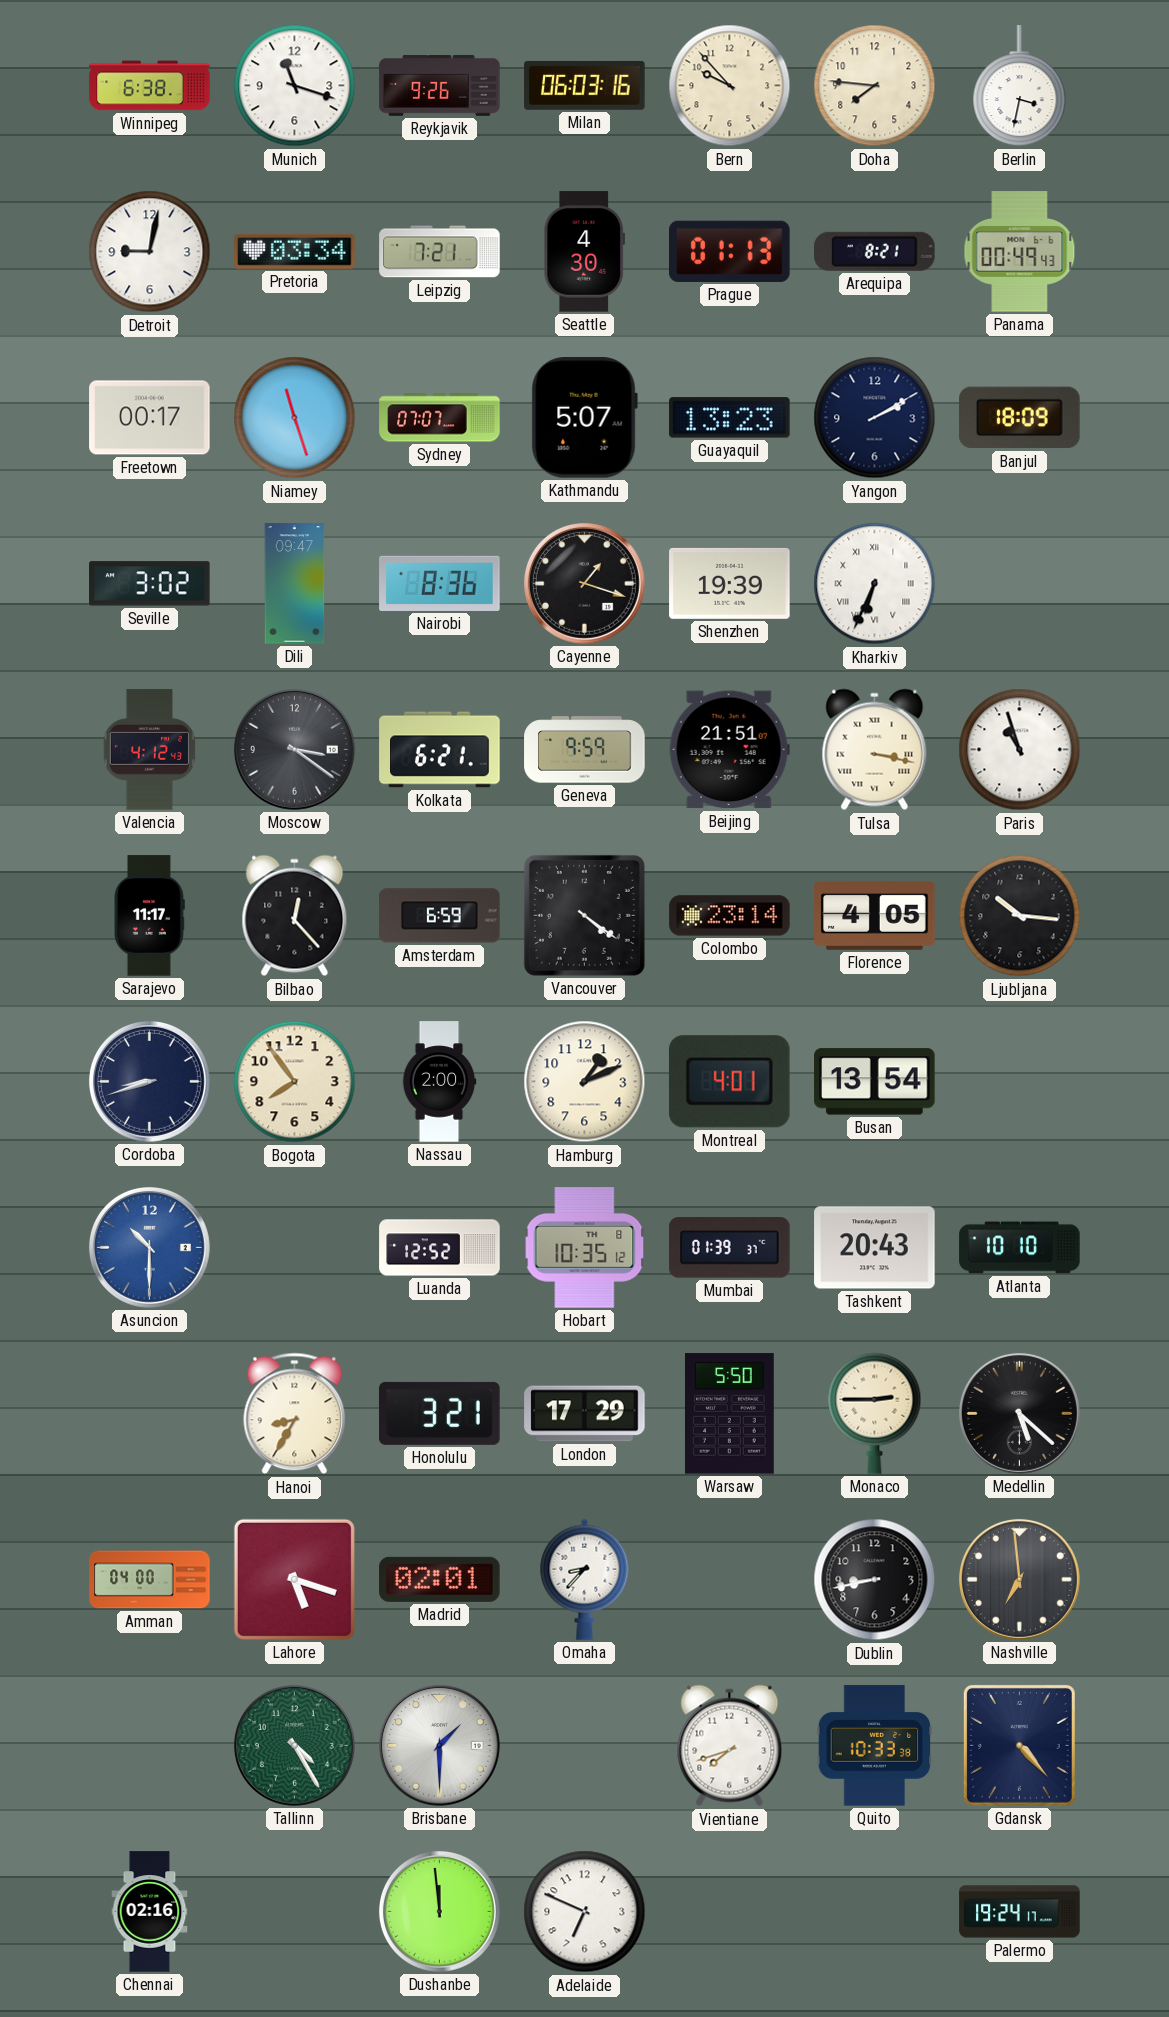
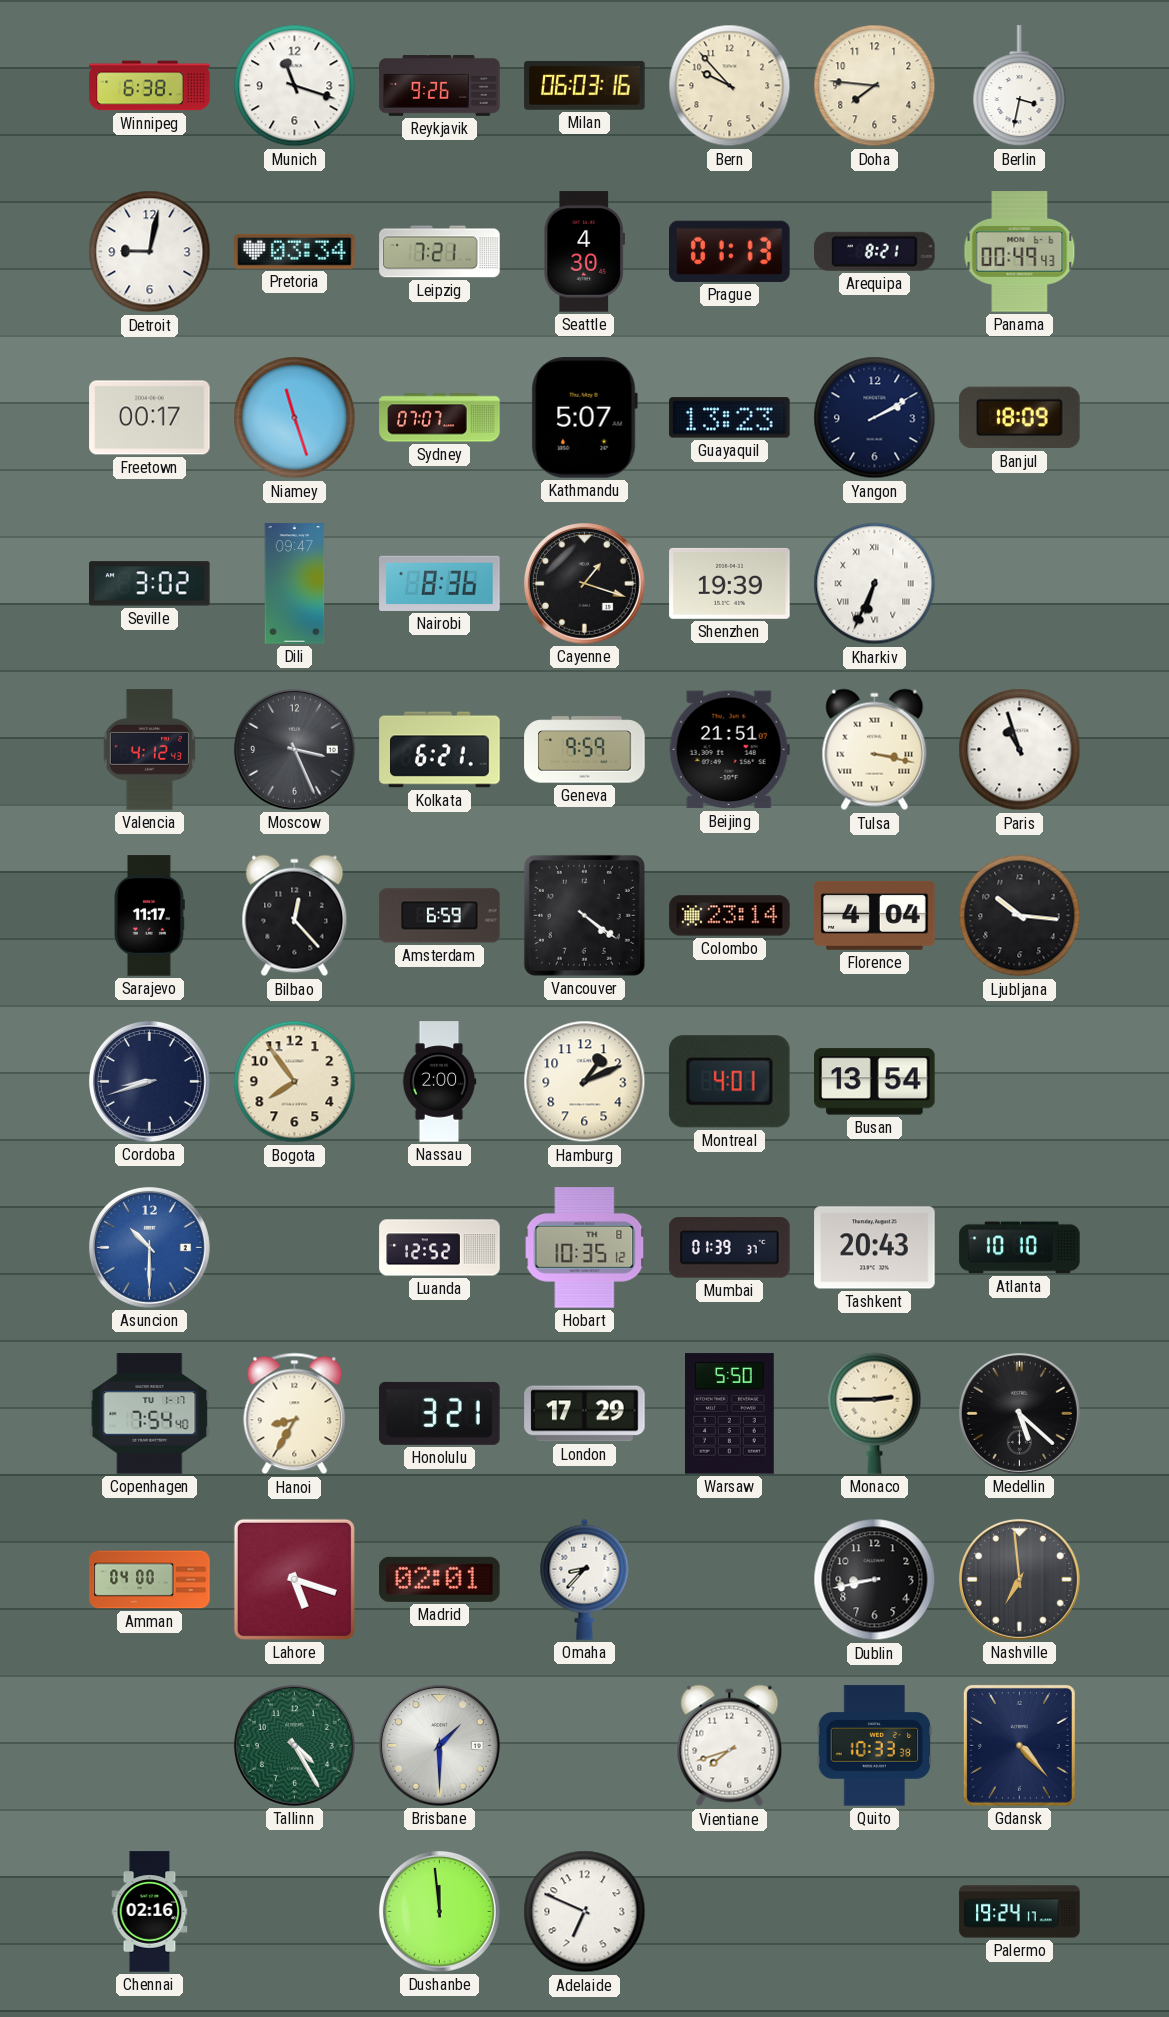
Moscow: 3:21 -> 3:26 (294, 749)
Florence: 4:05 -> 4:04 (875, 915)
Copenhagen: none -> 7:54 (150, 1414)
